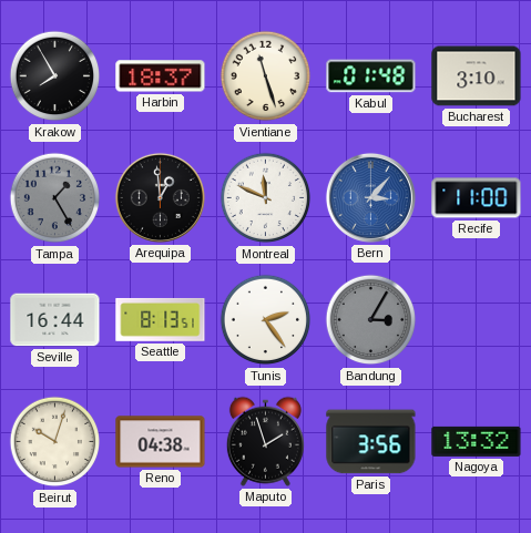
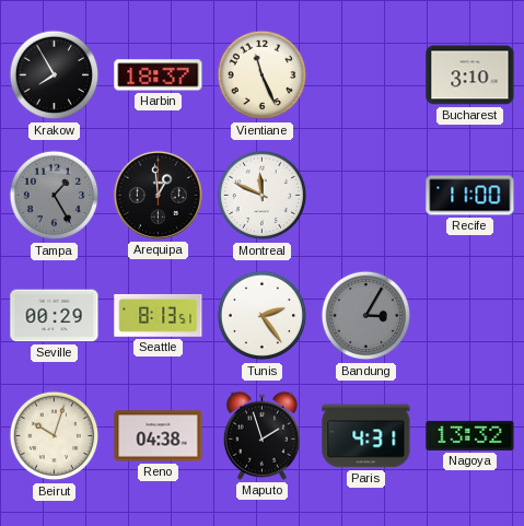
Vientiane: 11:27 -> 11:26 (263, 75)
Kabul: 01:48 -> none (371, 76)
Bern: 3:07 -> none (370, 197)
Seville: 16:44 -> 00:29 (55, 316)
Paris: 3:56 -> 4:31 (366, 436)
